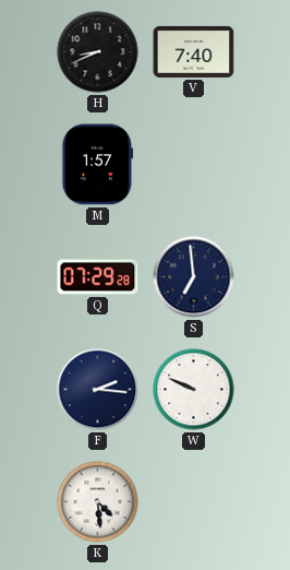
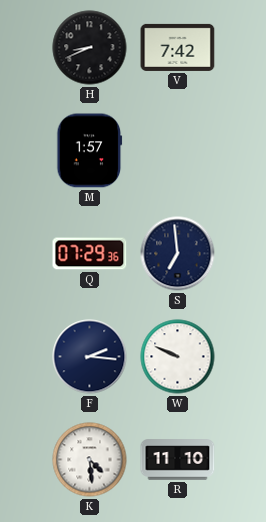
V: 7:40 -> 7:42 (178, 47)
Q: 07:29:28 -> 07:29:36 (90, 254)
R: none -> 11:10 (178, 460)
